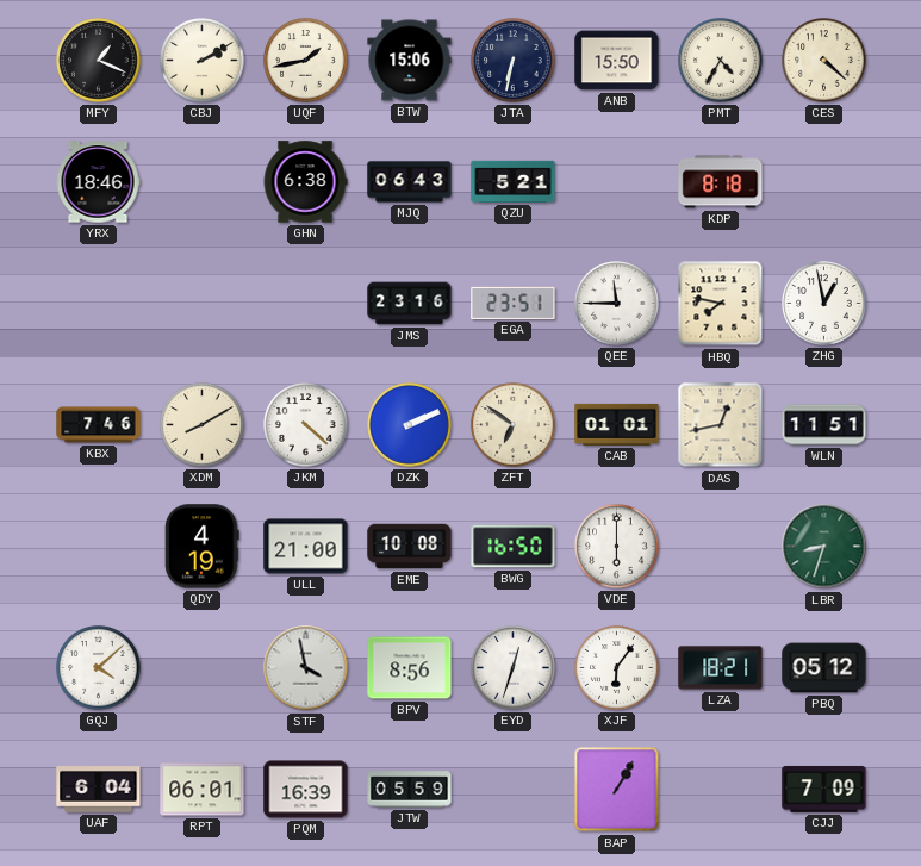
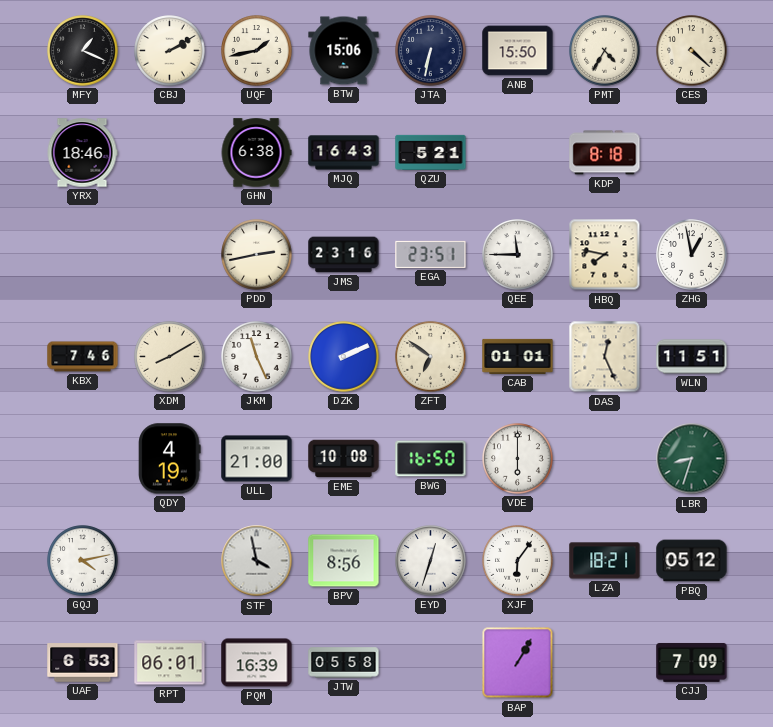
MJQ: 06:43 -> 16:43 (344, 153)
PDD: none -> 2:43 (257, 255)
JKM: 4:22 -> 11:26 (257, 357)
DAS: 12:43 -> 12:26 (605, 357)
GQJ: 4:08 -> 4:13 (83, 561)
UAF: 6:04 -> 6:53 (83, 663)
JTW: 05:59 -> 05:58 (344, 663)
